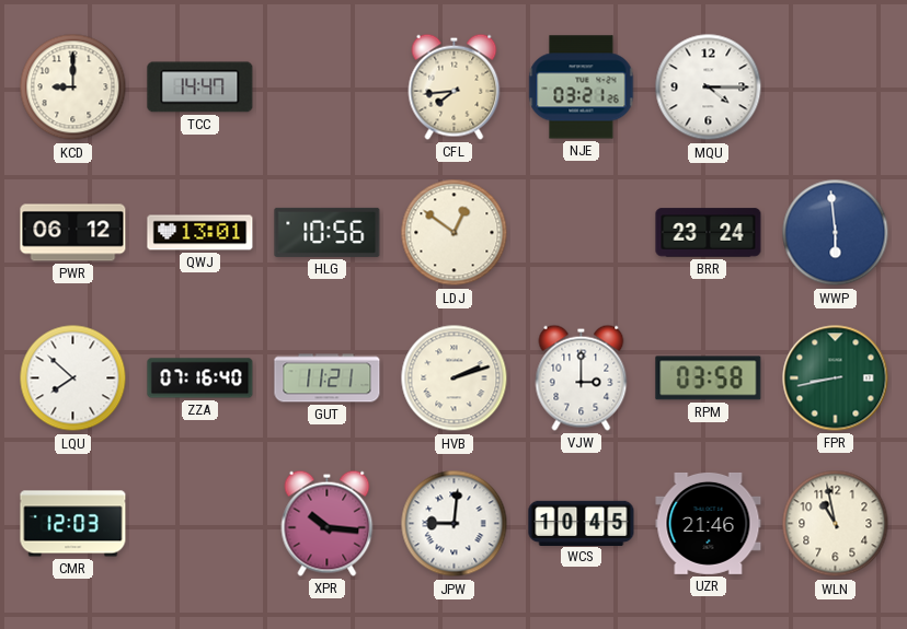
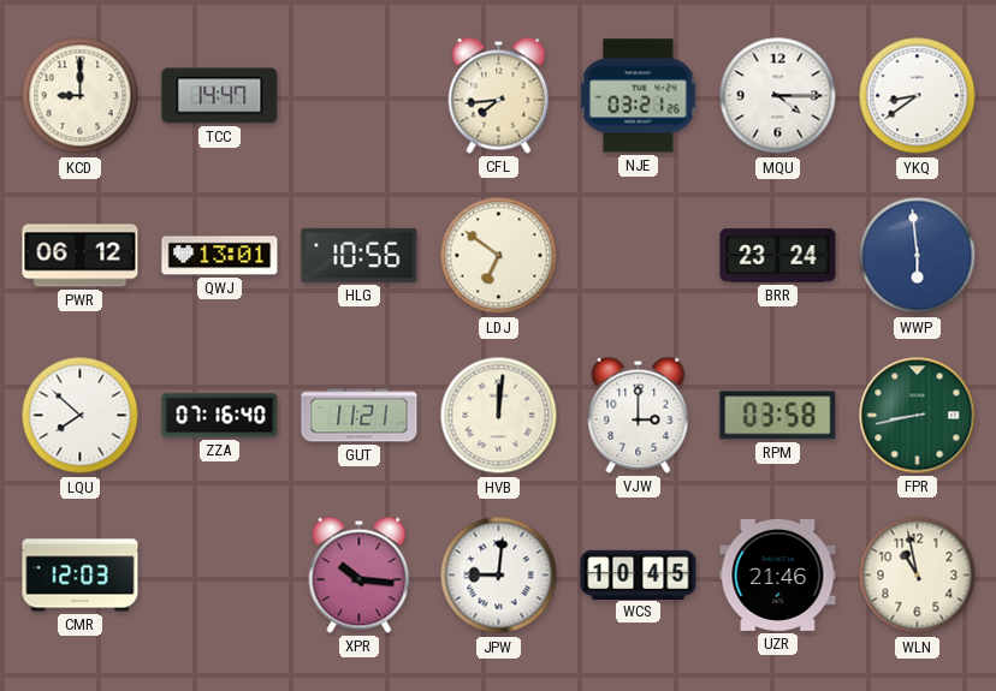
YKQ: none -> 8:39 (918, 96)
LDJ: 12:51 -> 6:51 (499, 256)
HVB: 2:12 -> 12:01 (499, 416)
